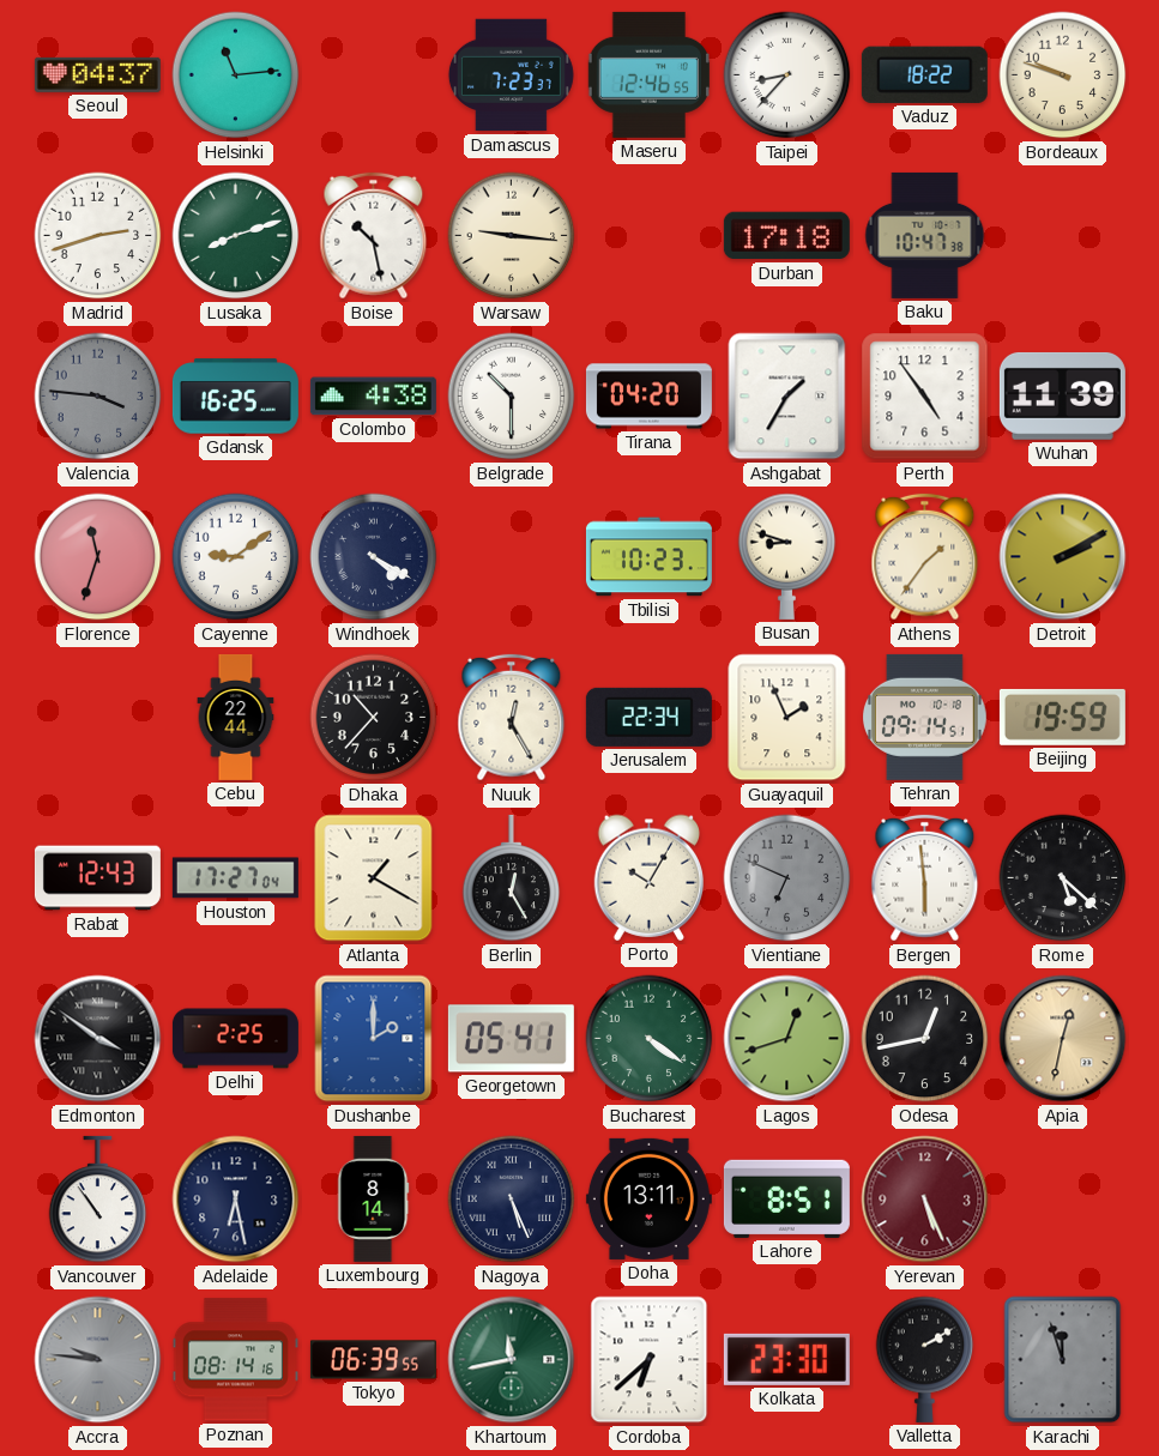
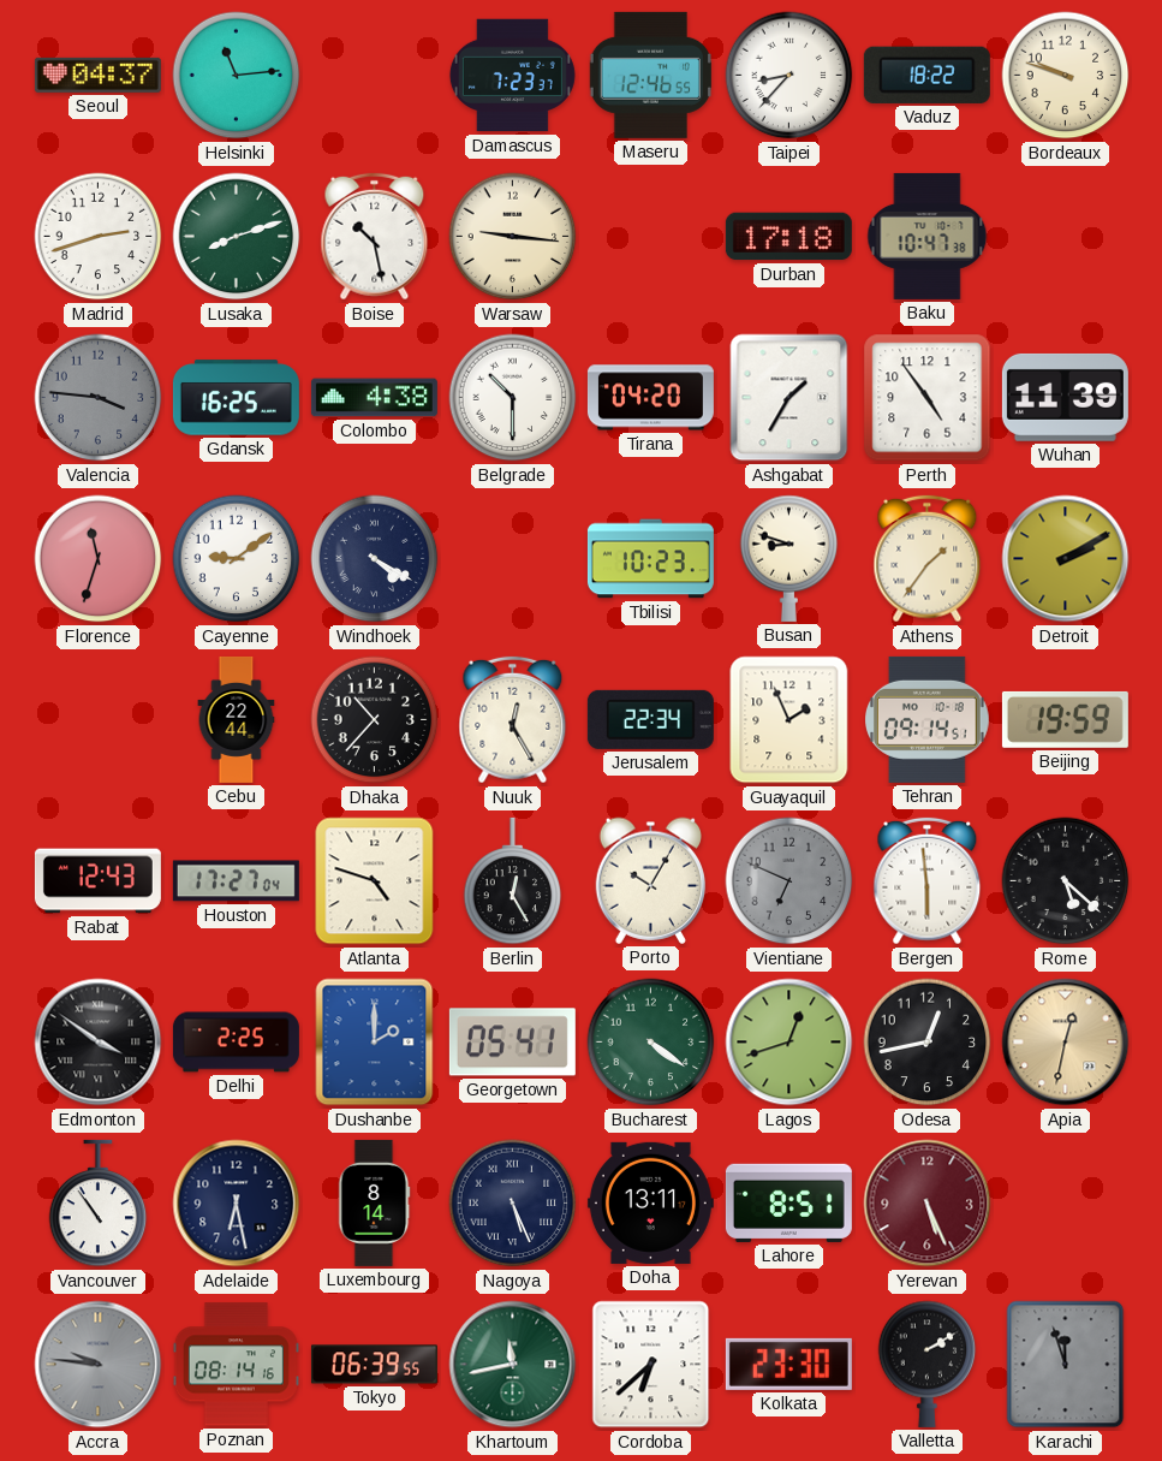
Atlanta: 1:20 -> 4:48 (375, 881)
